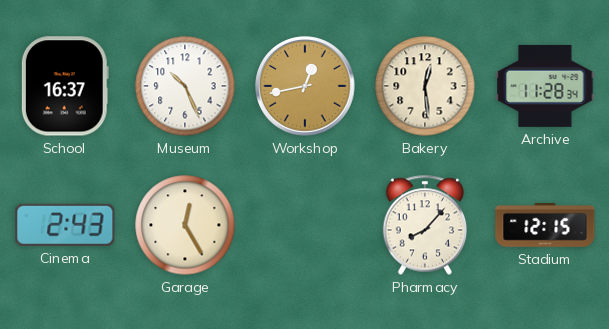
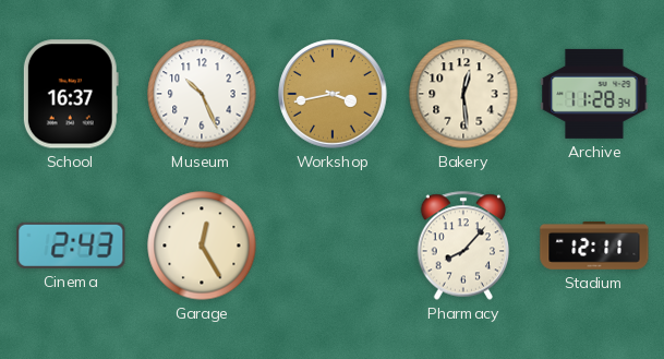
Workshop: 12:43 -> 3:43 (333, 94)
Stadium: 12:15 -> 12:11 (594, 246)
